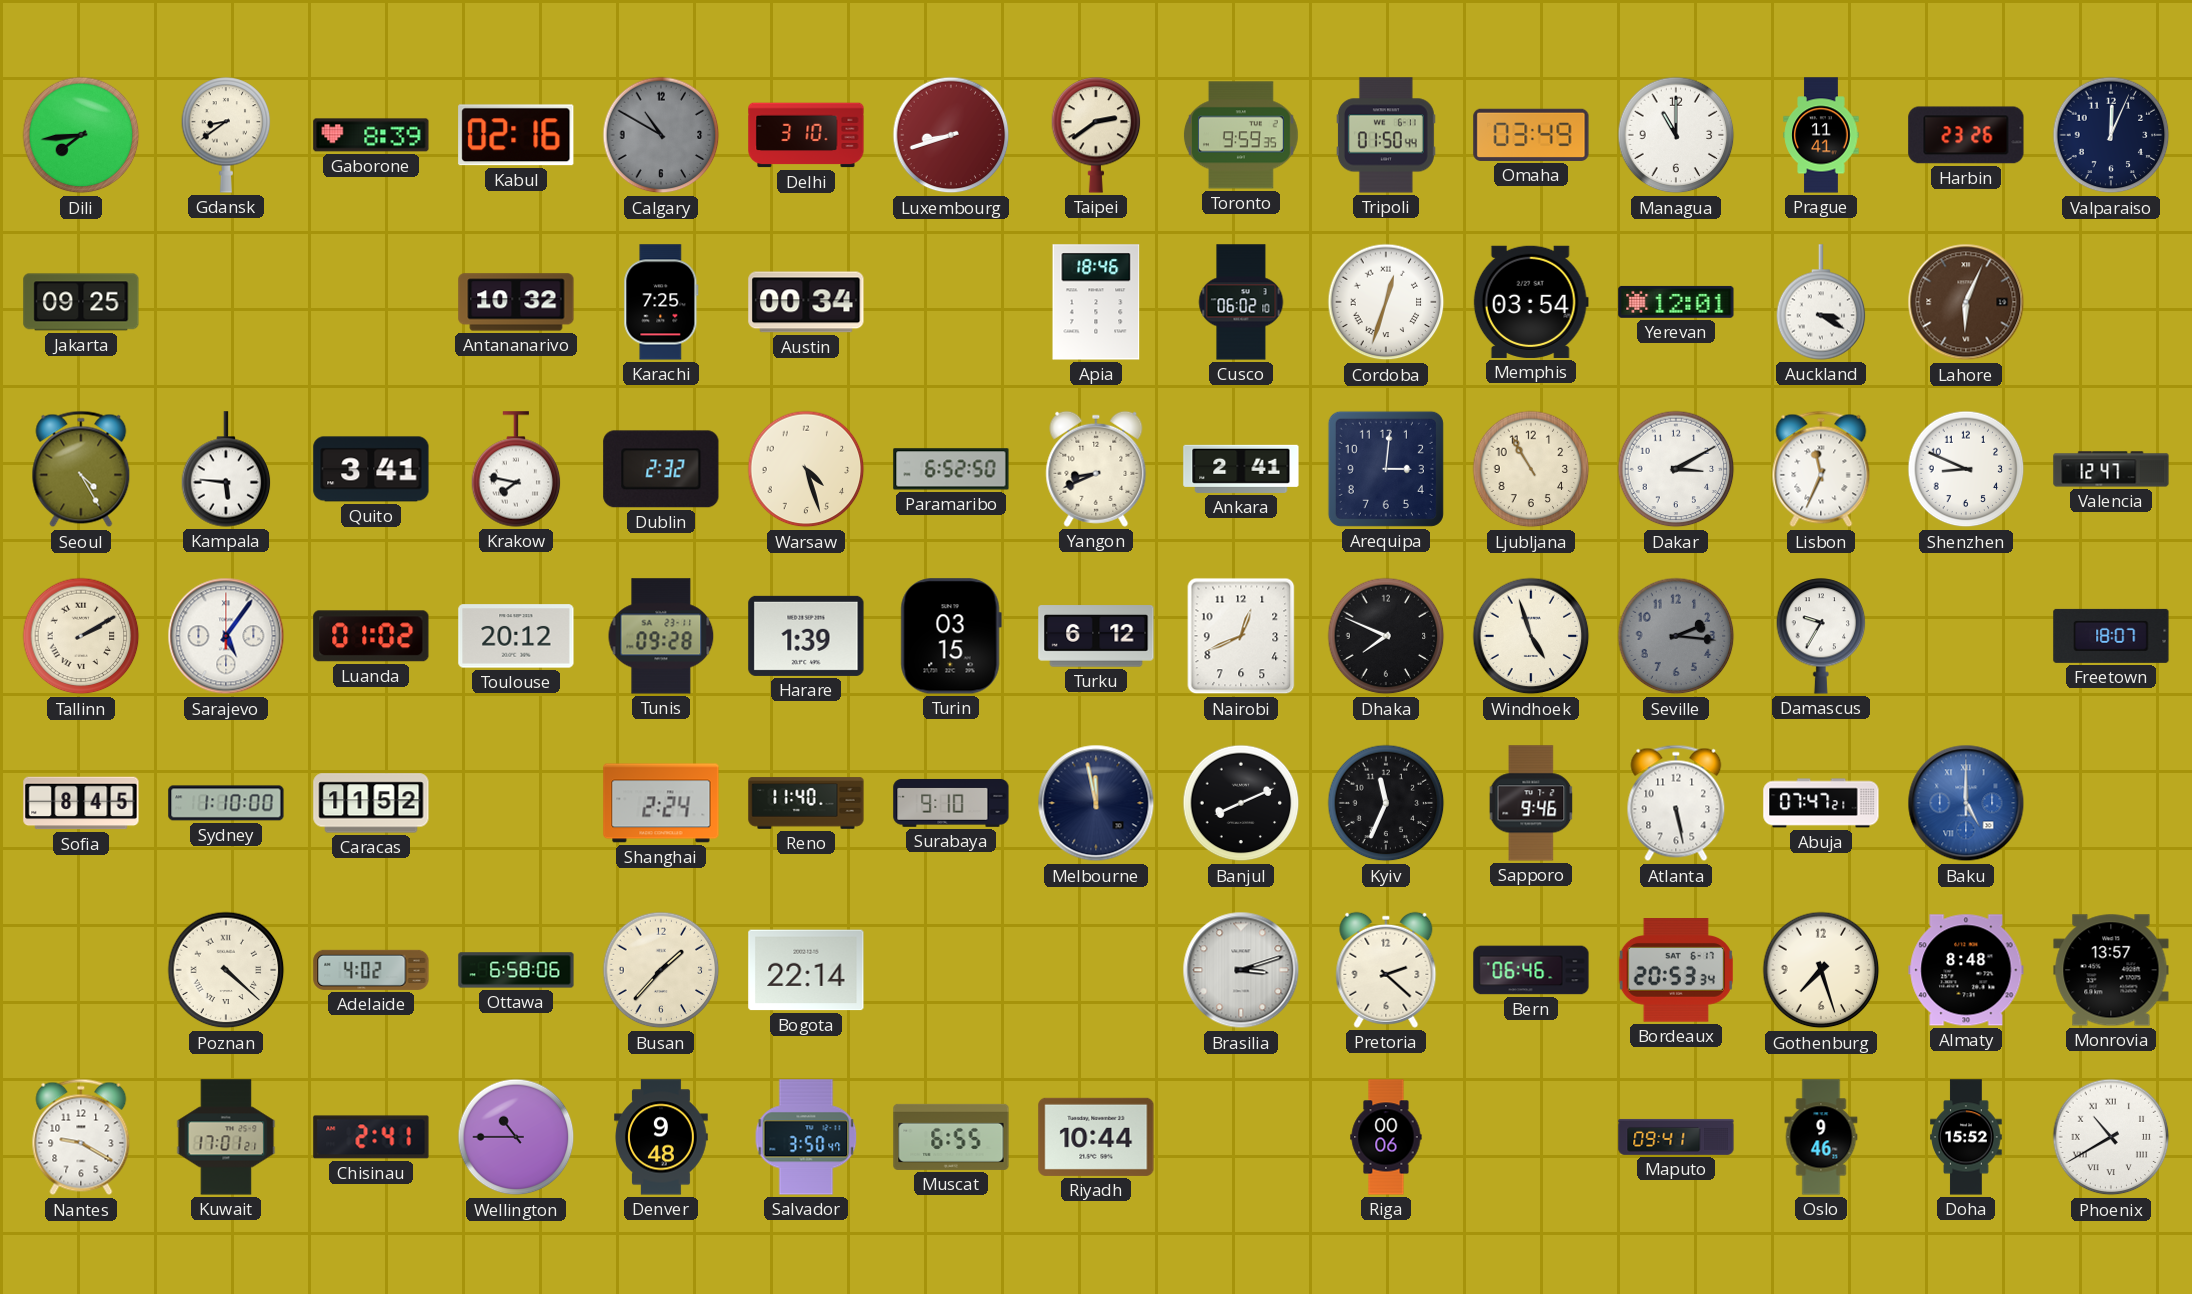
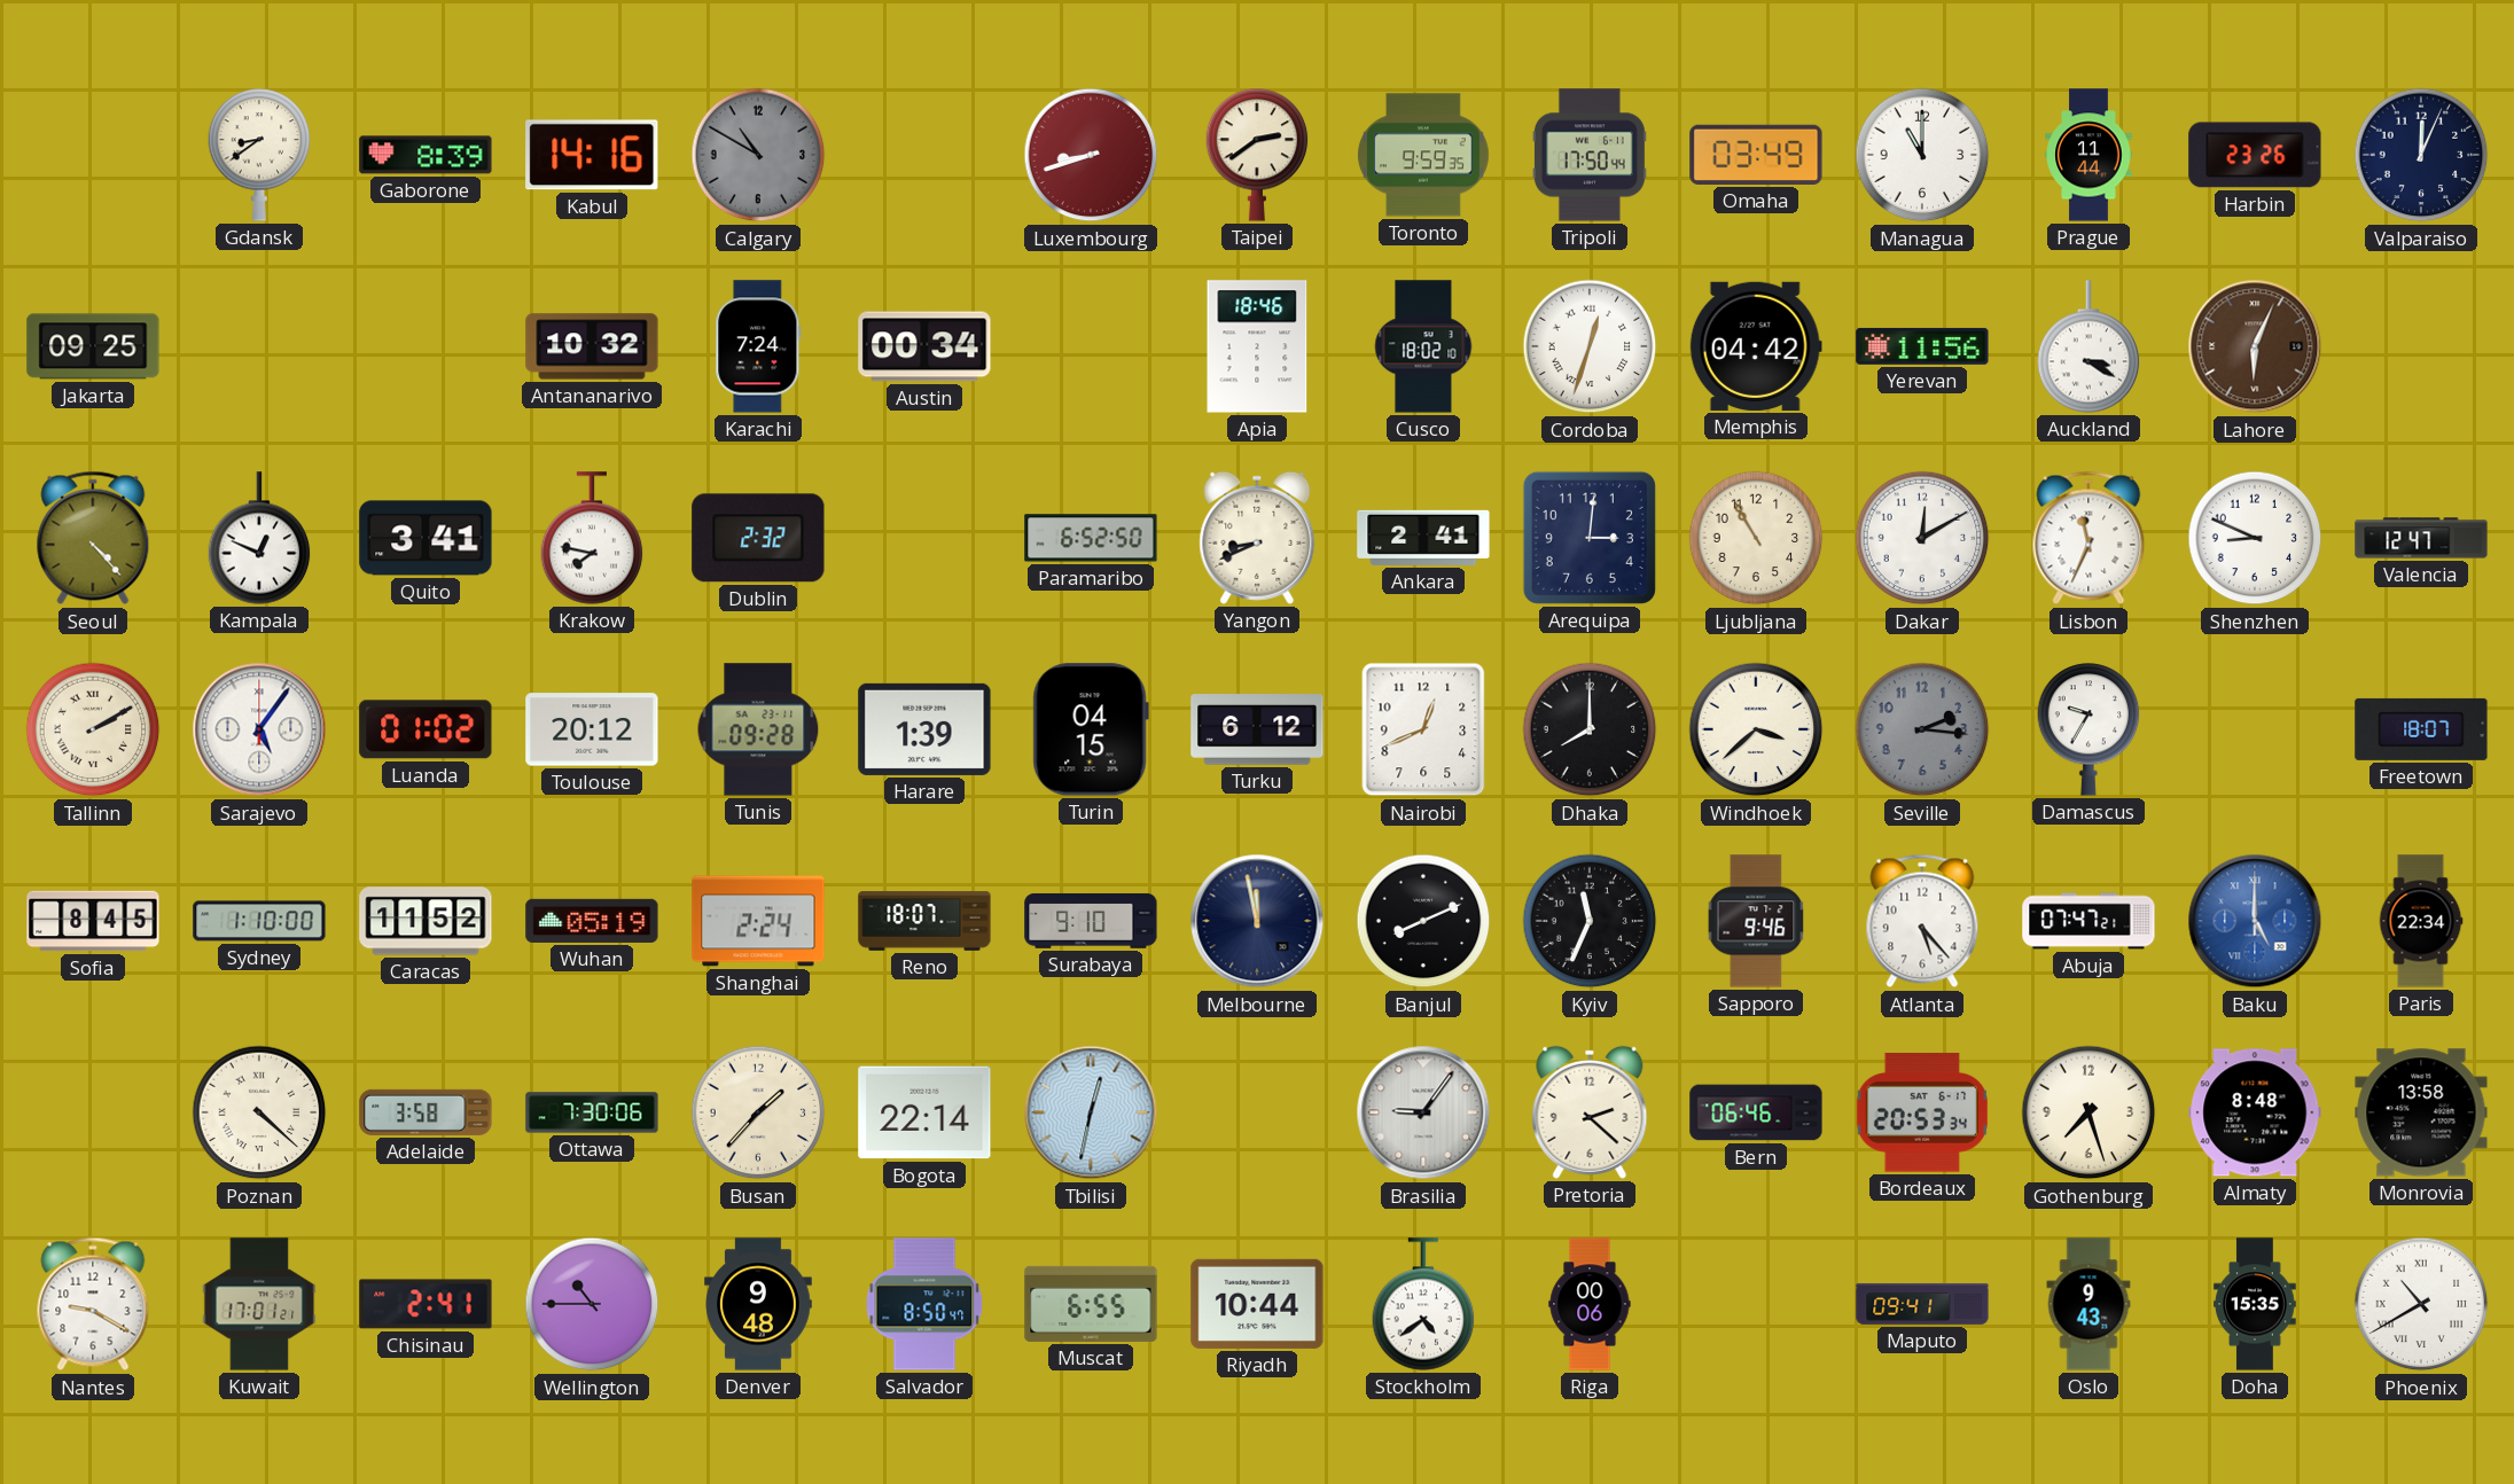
Dili: 7:44 -> none (81, 135)
Kabul: 02:16 -> 14:16 (592, 155)
Delhi: 3:10 -> none (806, 135)
Tripoli: 01:50 -> 17:50 (1590, 155)
Prague: 11:41 -> 11:44 (2089, 155)
Karachi: 7:25 -> 7:24 (758, 346)
Cusco: 06:02 -> 18:02 (1423, 346)
Memphis: 03:54 -> 04:42 (1756, 346)
Yerevan: 12:01 -> 11:56 (1922, 346)
Seoul: 4:25 -> 4:23 (93, 538)
Kampala: 5:46 -> 12:49 (259, 538)
Warsaw: 4:27 -> none (806, 469)
Dakar: 3:10 -> 12:10 (1922, 538)
Turin: 03:15 -> 04:15 (1091, 729)
Dhaka: 7:49 -> 8:00 (1590, 729)
Windhoek: 4:57 -> 3:38 (1756, 729)
Wuhan: none -> 05:19 (592, 921)
Reno: 11:40 -> 18:07 (924, 921)
Atlanta: 5:28 -> 5:23 (1922, 921)
Paris: none -> 22:34 (2421, 921)
Adelaide: 4:02 -> 3:58 (425, 1112)
Ottawa: 6:58 -> 7:30 (592, 1112)
Tbilisi: none -> 12:32 (1091, 1112)
Brasilia: 3:12 -> 9:06 (1423, 1112)
Monrovia: 13:57 -> 13:58 (2421, 1112)
Salvador: 3:50 -> 8:50 (924, 1304)
Stockholm: none -> 4:39 (1423, 1304)
Oslo: 9:46 -> 9:43 (2089, 1304)
Doha: 15:52 -> 15:35 (2255, 1304)
